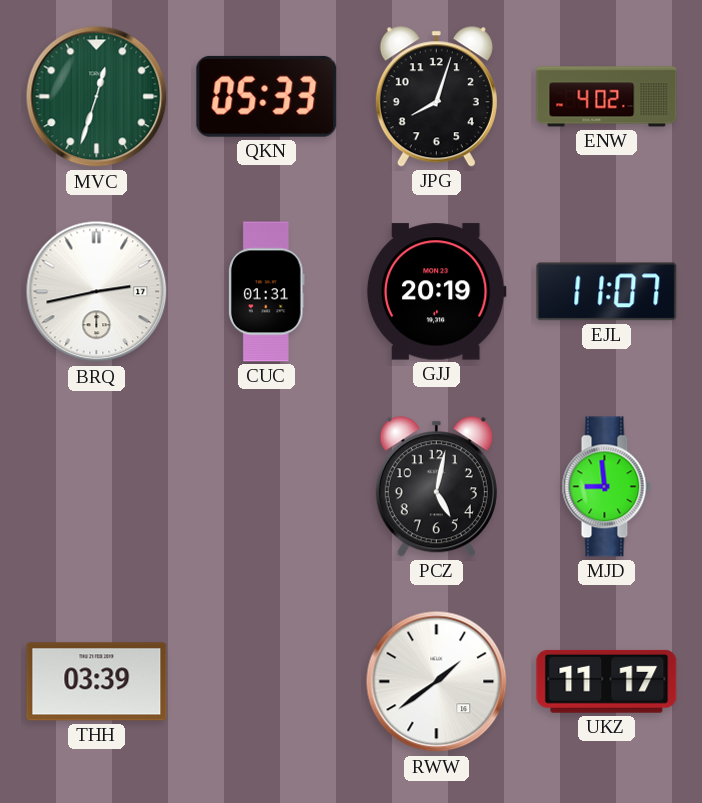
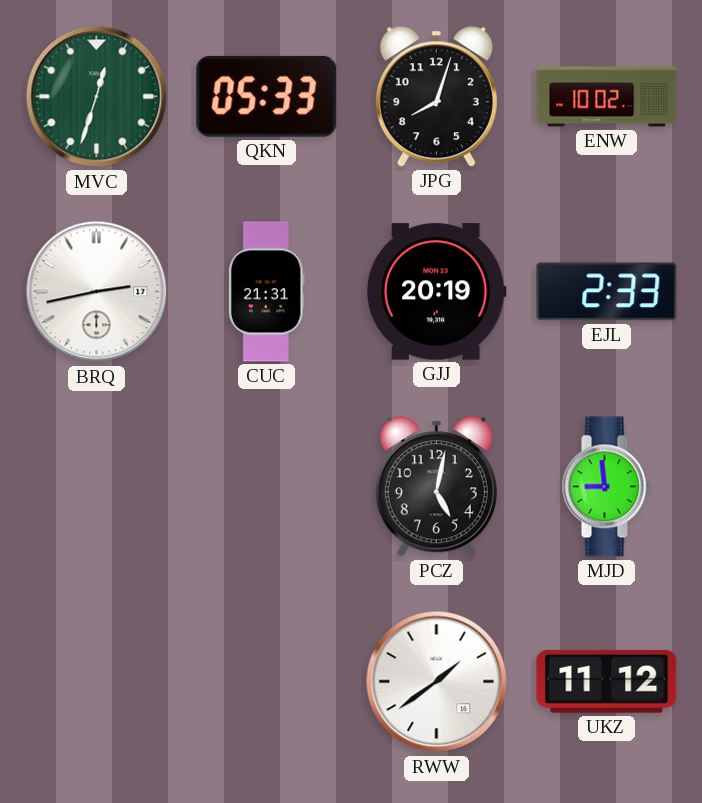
ENW: 4:02 -> 10:02 (607, 97)
CUC: 01:31 -> 21:31 (267, 292)
EJL: 11:07 -> 2:33 (607, 292)
THH: 03:39 -> none (97, 682)
UKZ: 11:17 -> 11:12 (607, 681)
